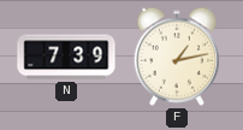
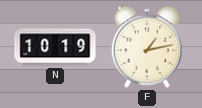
N: 7:39 -> 10:19 (55, 47)
